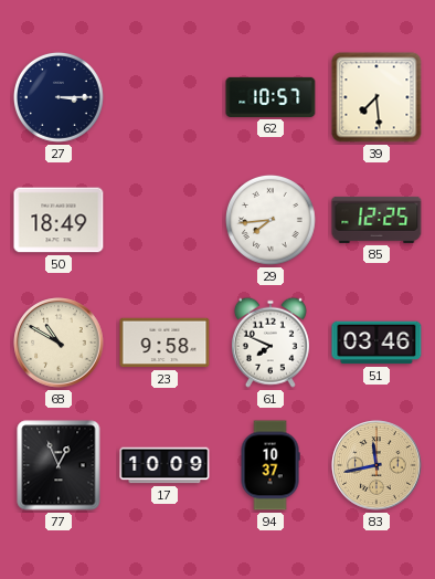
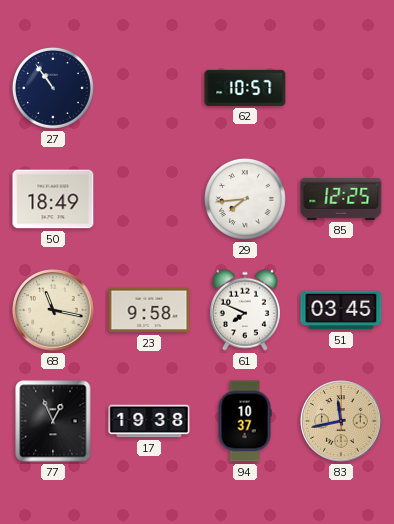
27: 3:15 -> 10:54 (53, 88)
39: 7:29 -> none (376, 97)
68: 10:50 -> 11:17 (53, 310)
51: 03:46 -> 03:45 (341, 310)
17: 10:09 -> 19:38 (149, 421)
